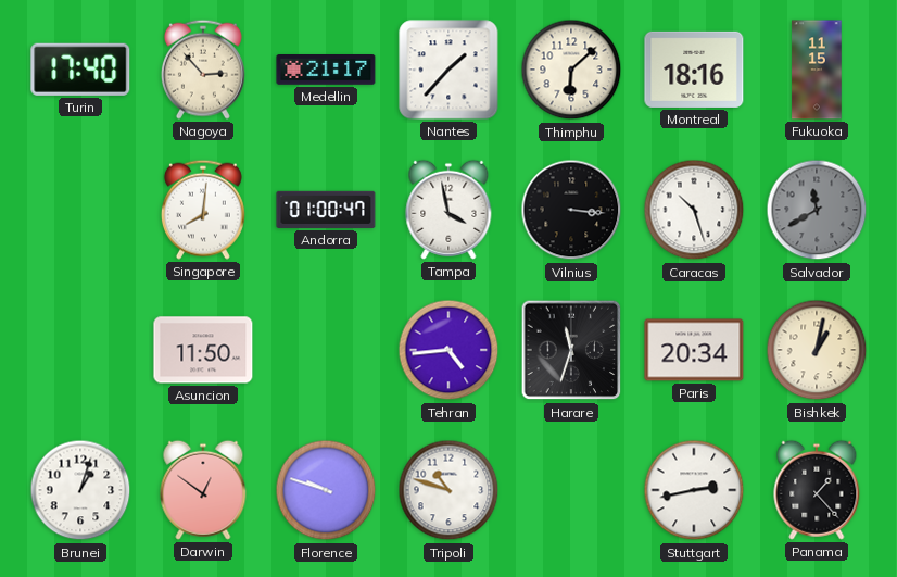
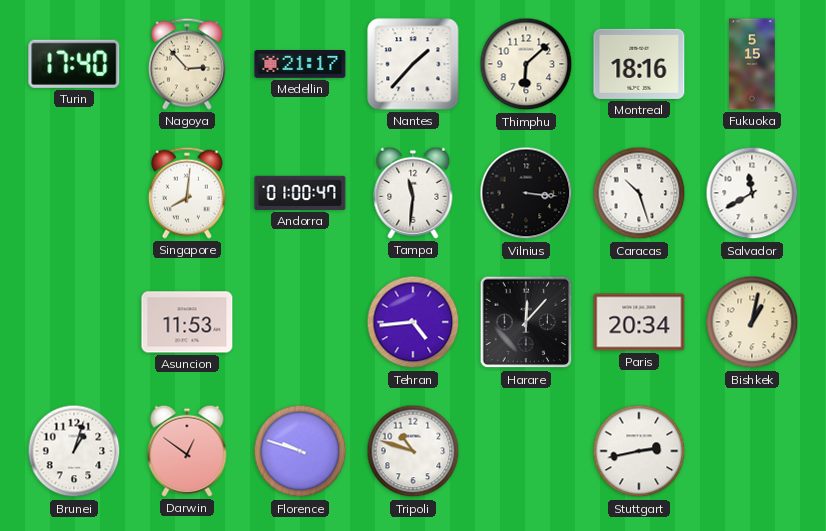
Fukuoka: 11:15 -> 5:15 (752, 64)
Tampa: 3:58 -> 11:31 (413, 193)
Salvador dial: grey -> white (752, 193)
Asuncion: 11:50 -> 11:53 (187, 322)
Harare: 11:33 -> 12:07 (526, 322)
Panama: 1:23 -> none (817, 490)
